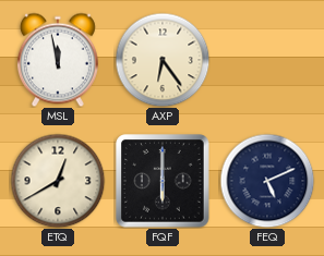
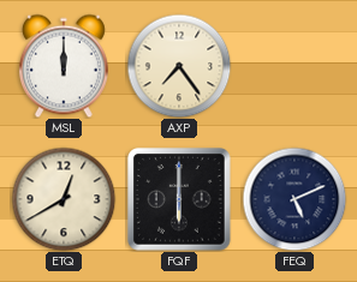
MSL: 11:58 -> 12:00 (64, 66)
AXP: 6:24 -> 7:24 (179, 66)
